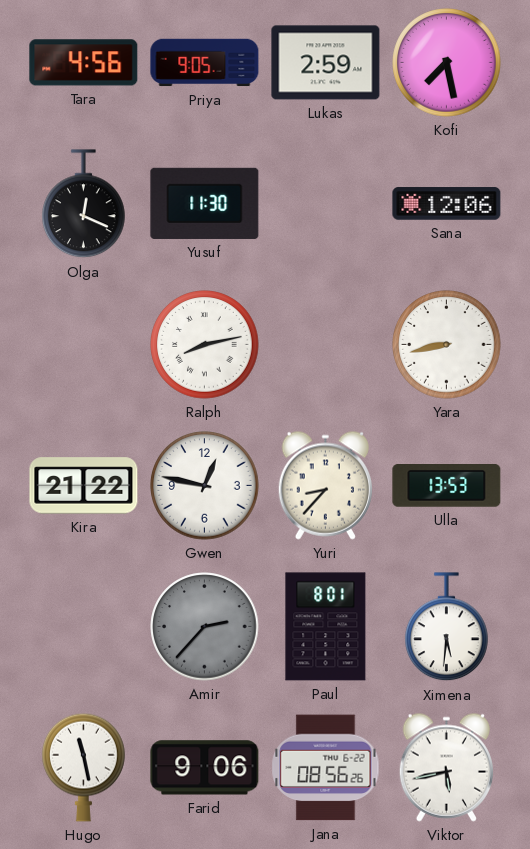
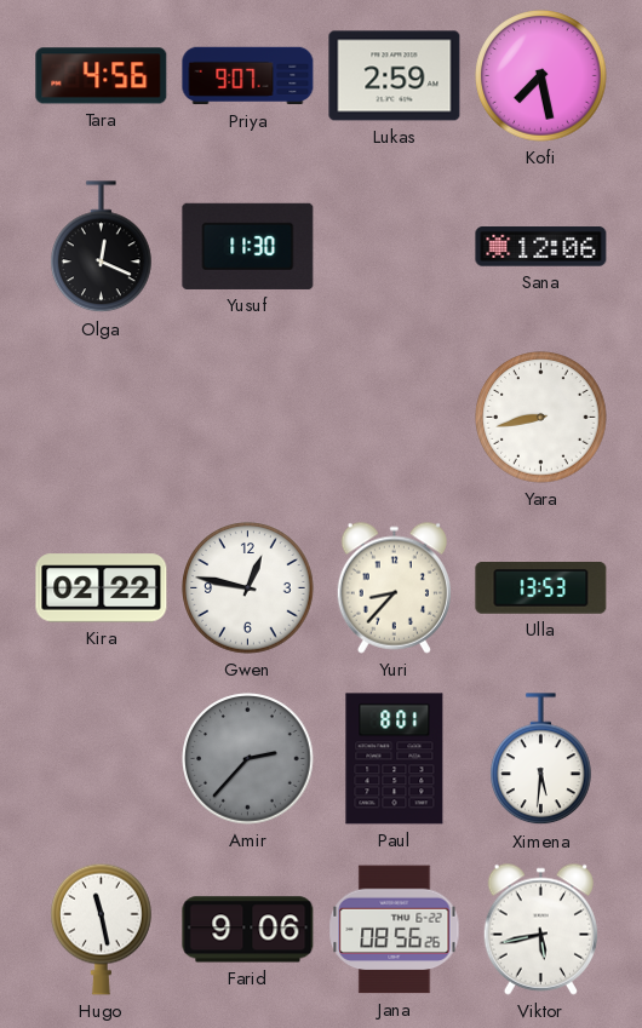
Priya: 9:05 -> 9:07 (248, 76)
Ralph: 8:13 -> none (205, 345)
Kira: 21:22 -> 02:22 (102, 588)
